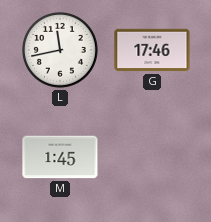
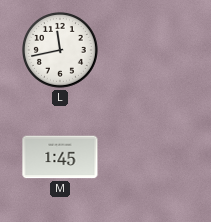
G: 17:46 -> none (152, 50)
